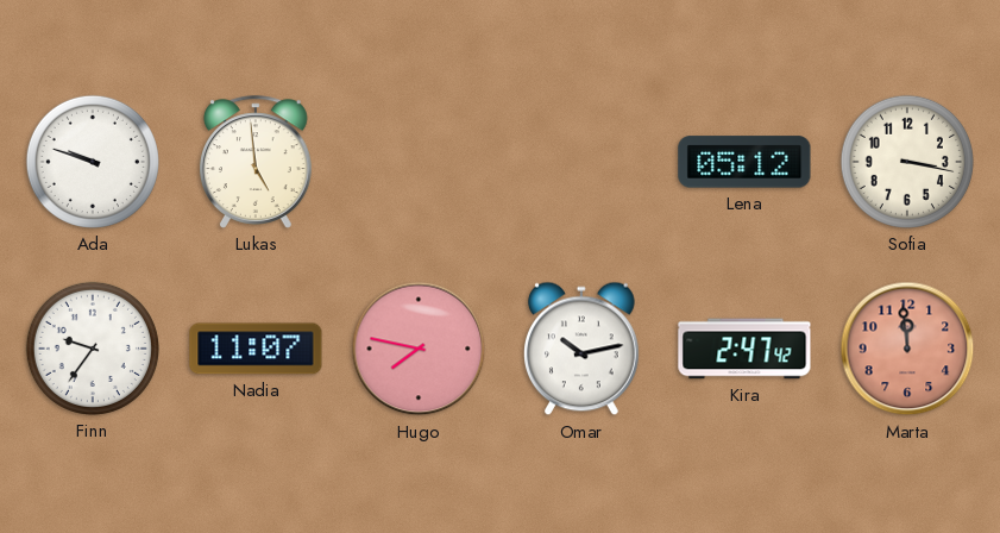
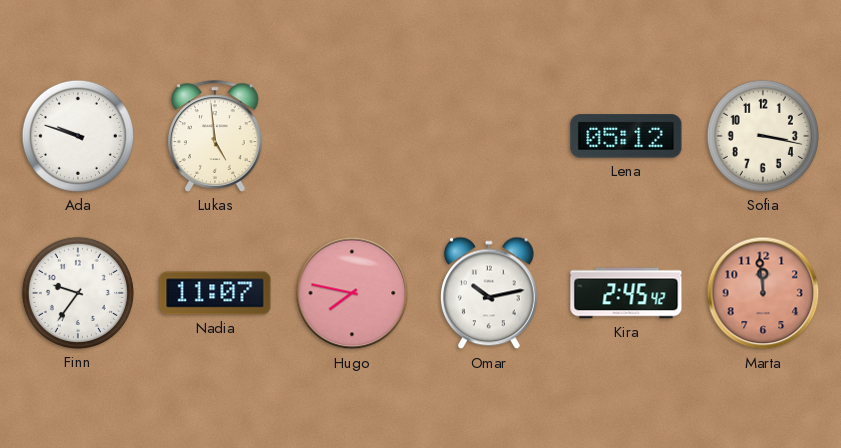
Kira: 2:47 -> 2:45 (626, 293)
